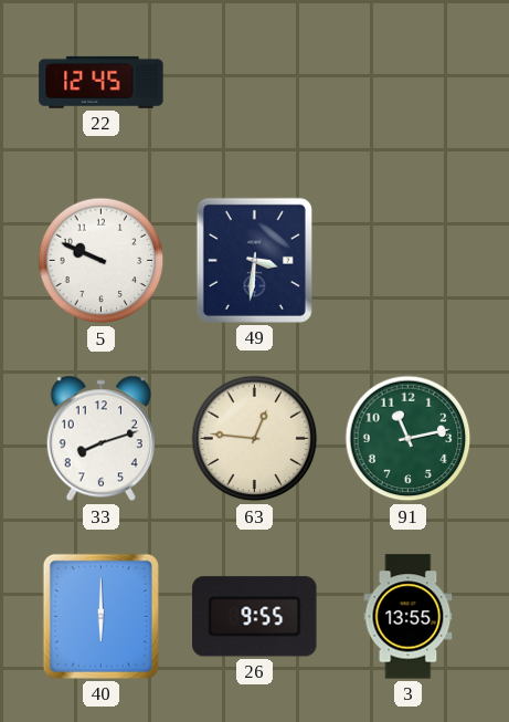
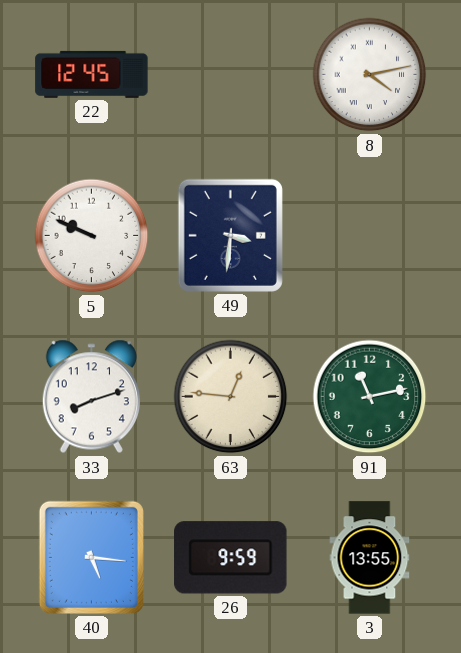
8: none -> 4:13 (370, 75)
40: 6:00 -> 5:16 (91, 557)
26: 9:55 -> 9:59 (231, 558)
